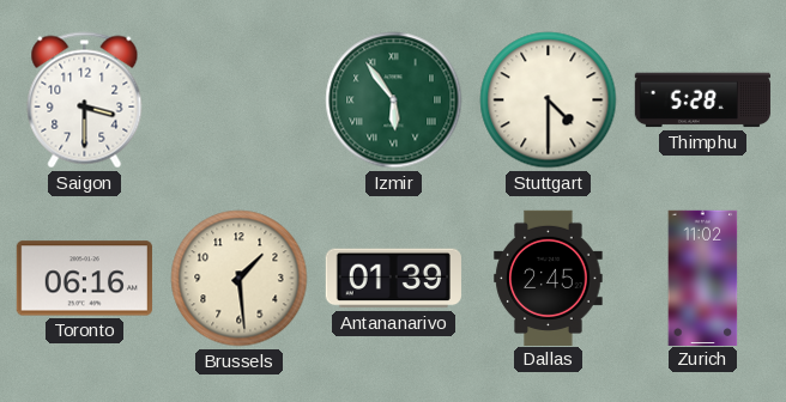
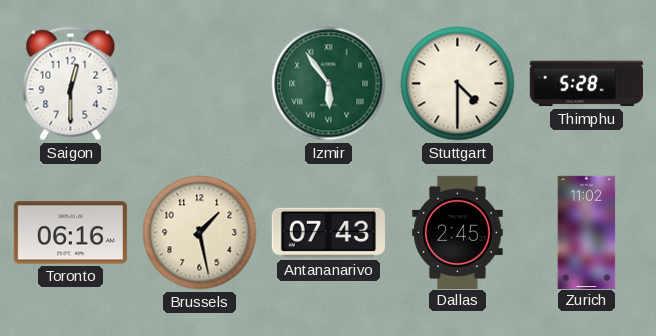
Saigon: 3:30 -> 12:30 (71, 84)
Brussels: 1:29 -> 1:28 (200, 233)
Antananarivo: 01:39 -> 07:43 (328, 233)
